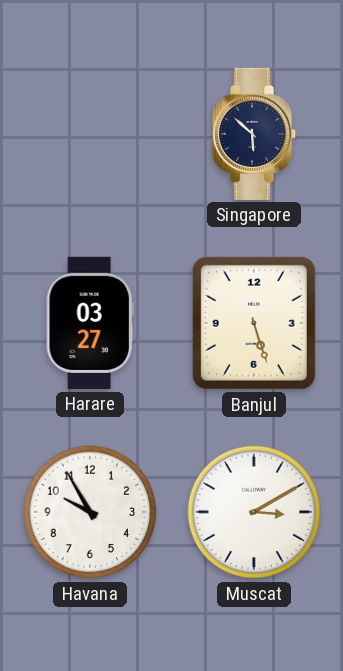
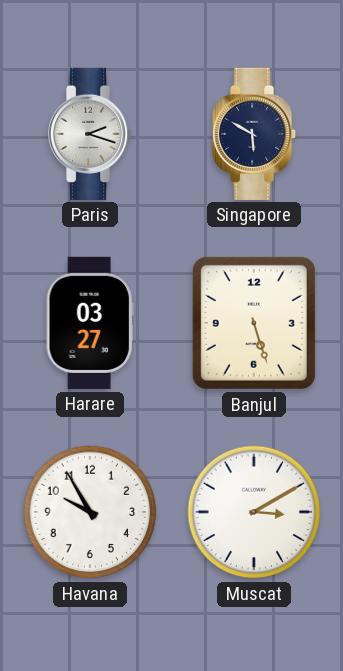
Paris: none -> 2:18 (91, 134)
Singapore: 5:52 -> 5:50 (255, 134)
